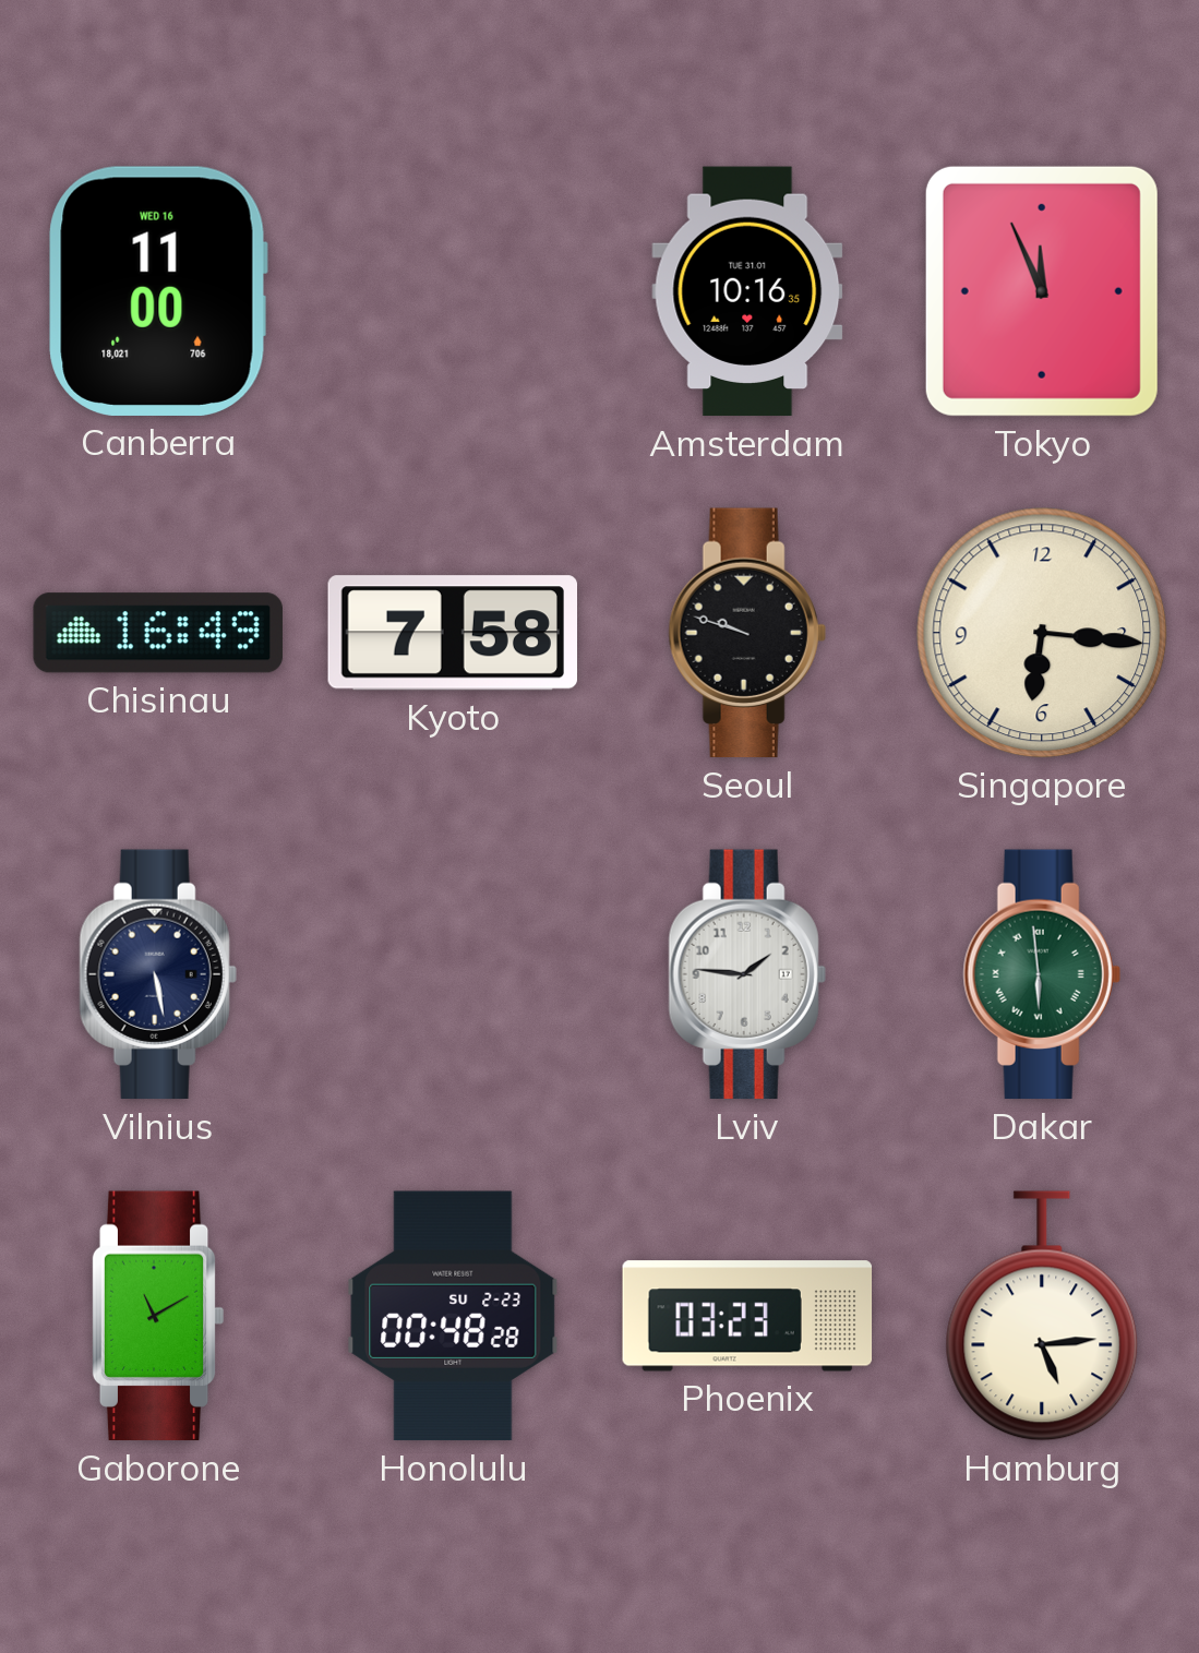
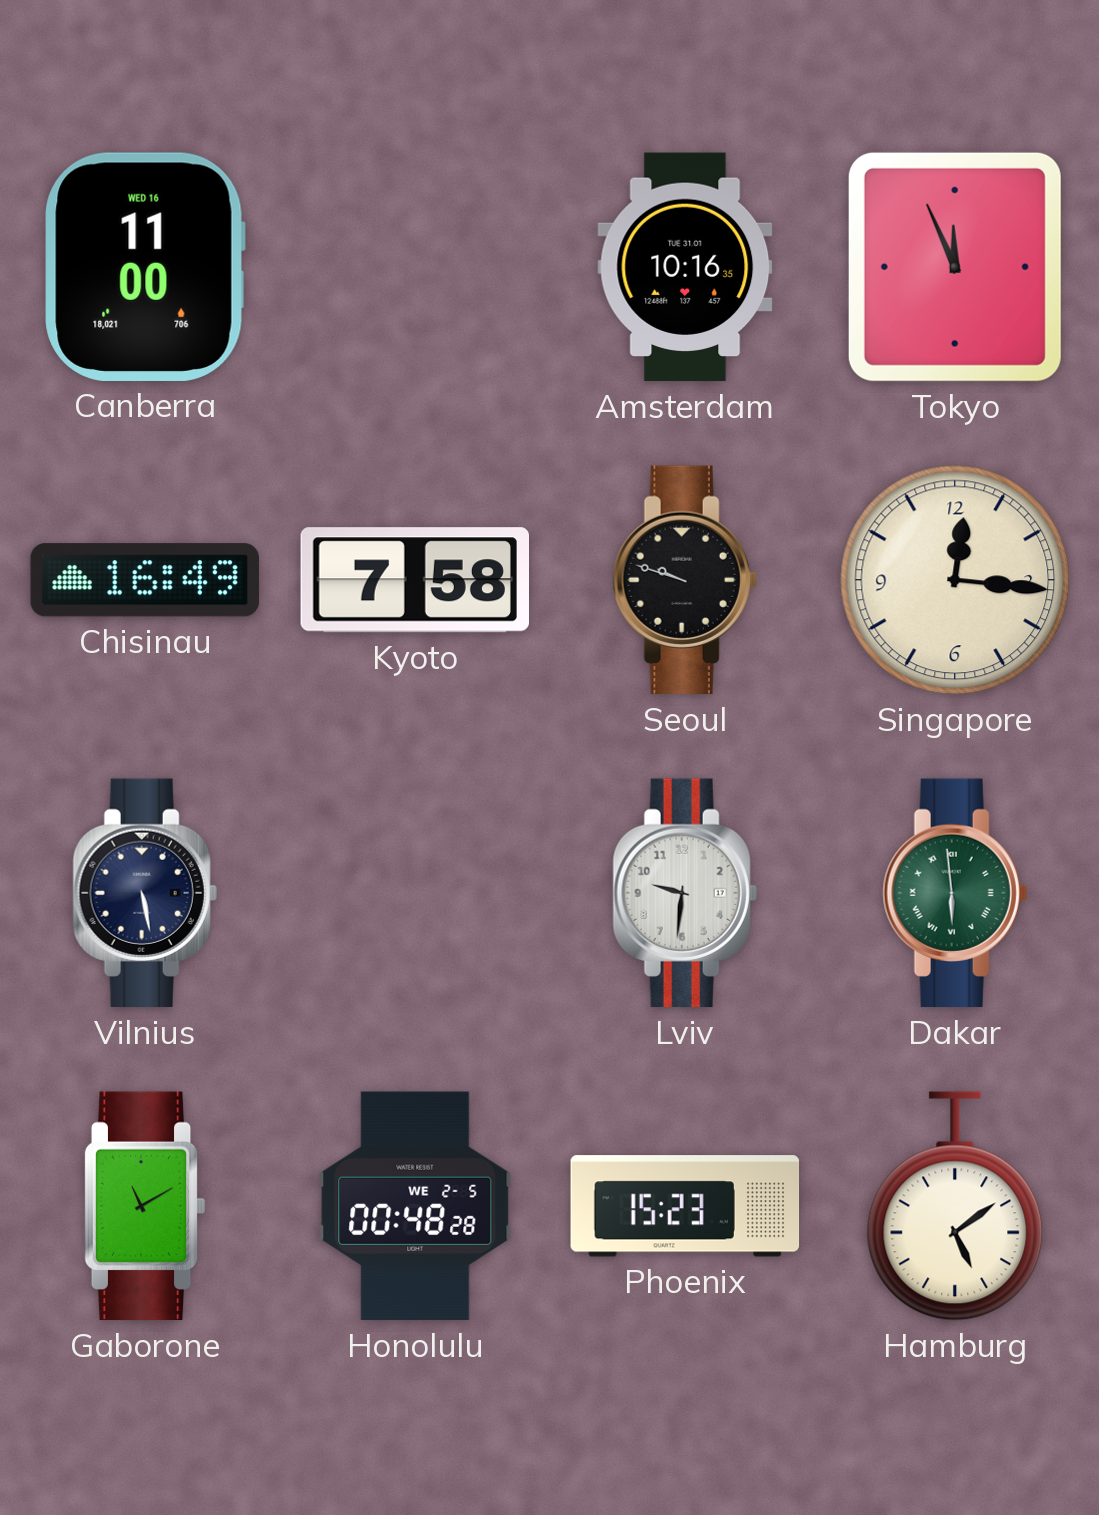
Singapore: 6:16 -> 12:16 (955, 580)
Lviv: 1:46 -> 9:31 (685, 893)
Honolulu date: SU 2-23 -> WE 2-5 (415, 1206)
Phoenix: 03:23 -> 15:23 (685, 1206)
Hamburg: 5:14 -> 5:09 (955, 1206)
